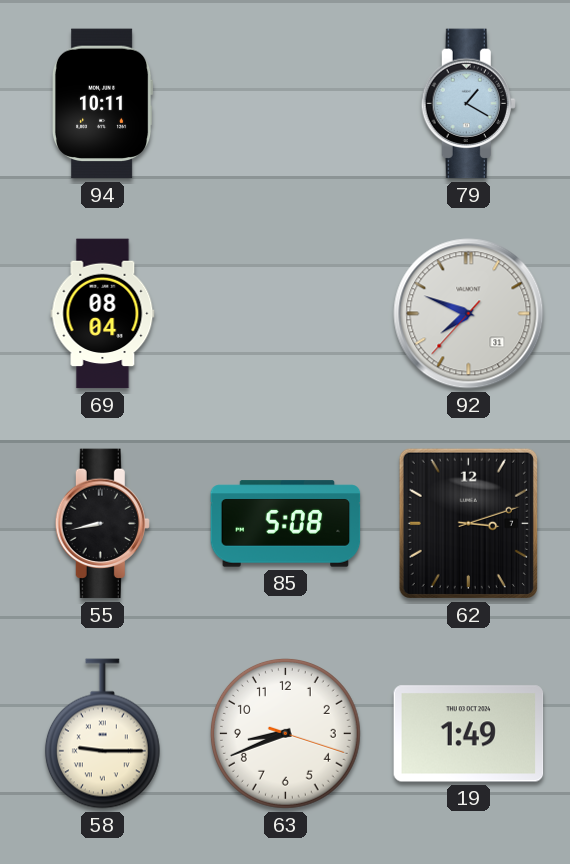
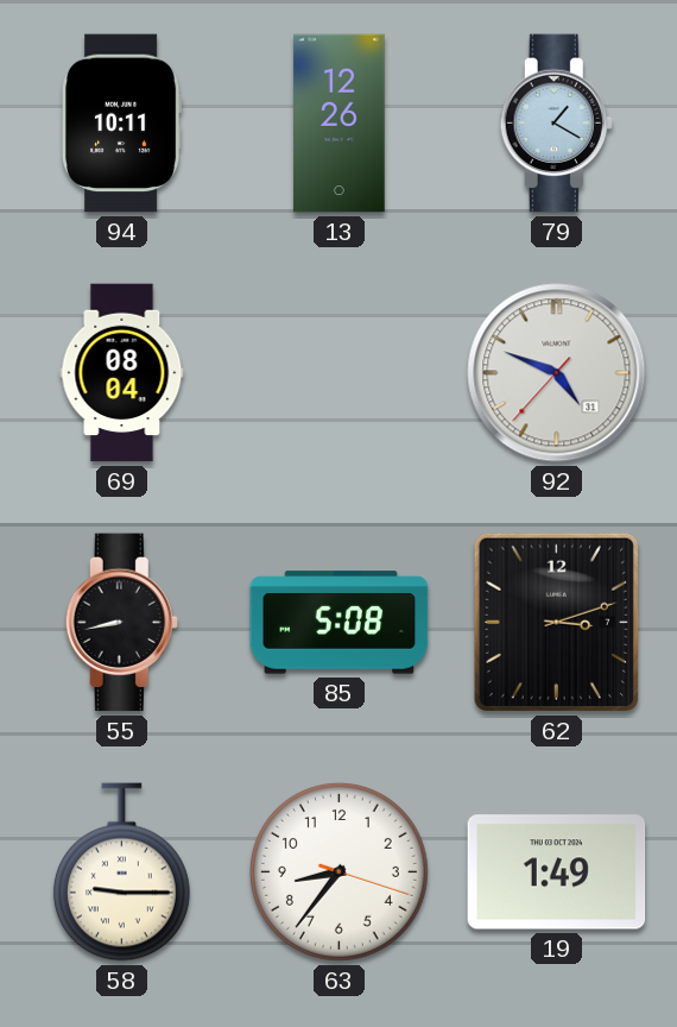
13: none -> 12:26 (340, 124)
92: 7:48 -> 4:48 (557, 373)
63: 8:41 -> 8:36 (338, 871)
